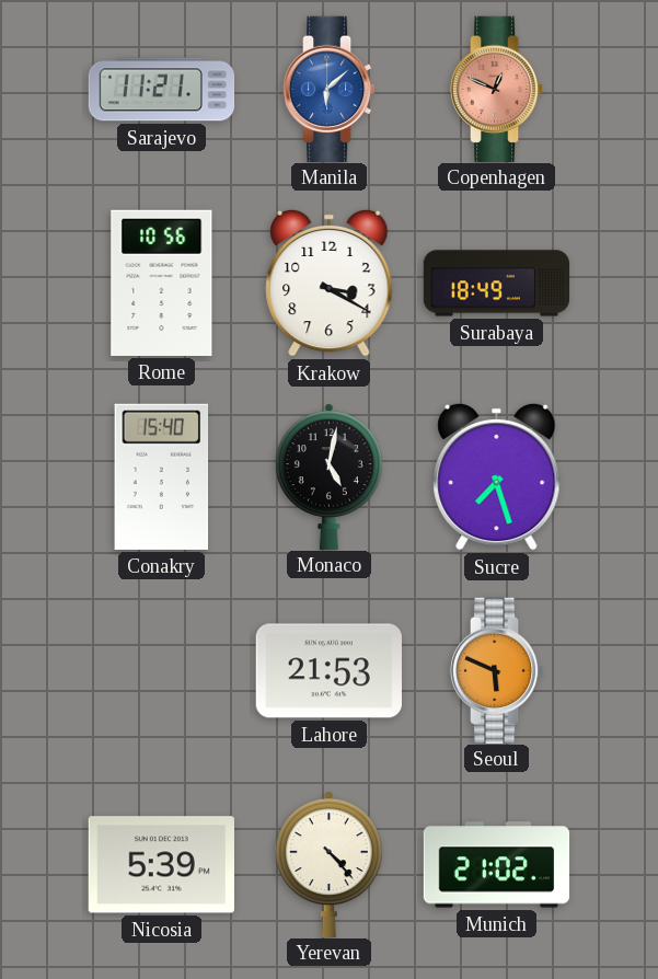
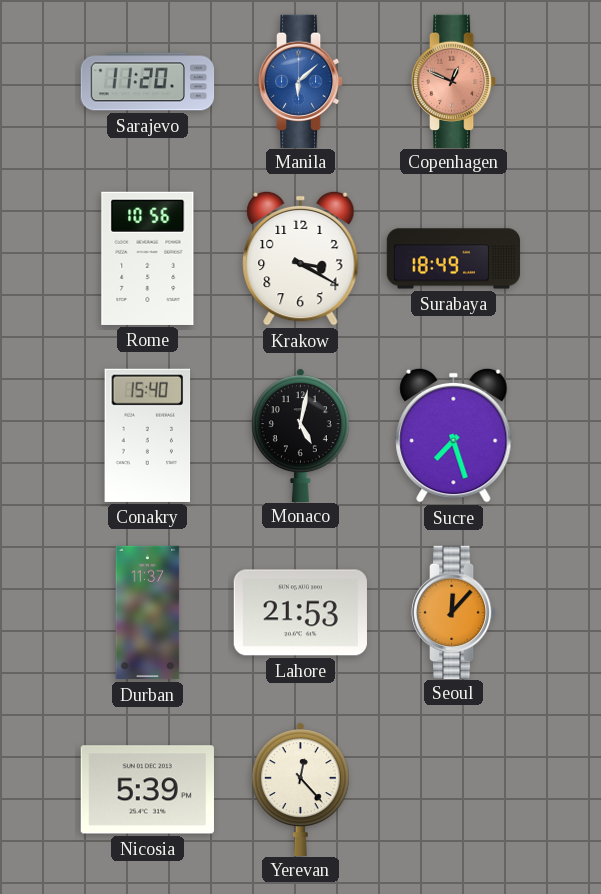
Sarajevo: 11:21 -> 11:20 (148, 82)
Durban: none -> 11:37 (148, 613)
Seoul: 5:49 -> 12:07 (454, 612)
Yerevan: 4:23 -> 12:23 (300, 789)
Munich: 21:02 -> none (497, 865)
